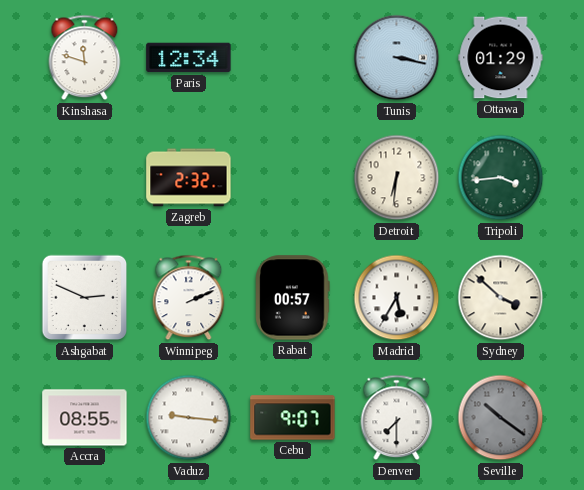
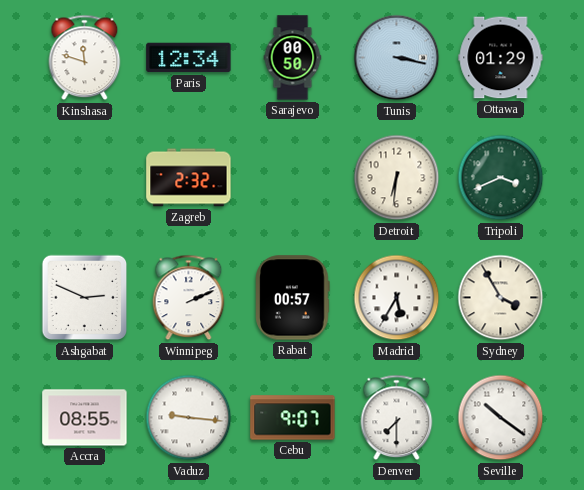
Sarajevo: none -> 00:50 (293, 58)
Tripoli: 3:44 -> 3:41 (501, 178)
Sydney: 3:52 -> 3:55 (501, 298)
Seville dial: grey -> white (501, 418)
